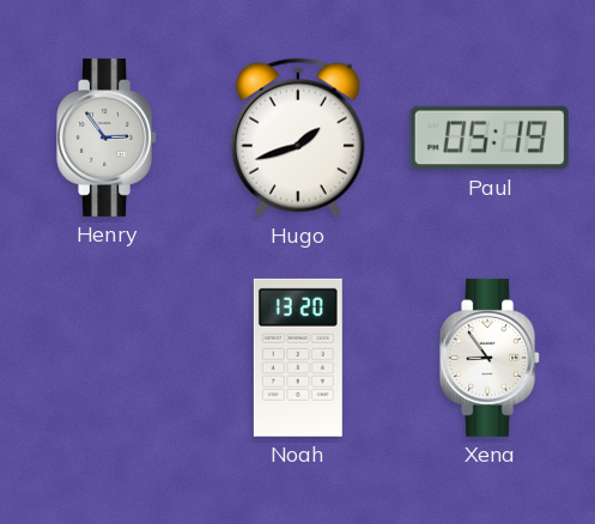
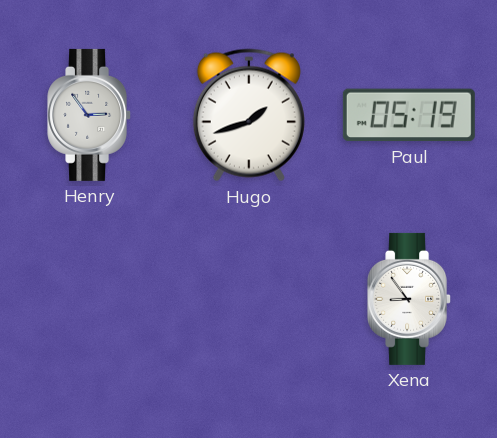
Noah: 13:20 -> none (298, 358)
